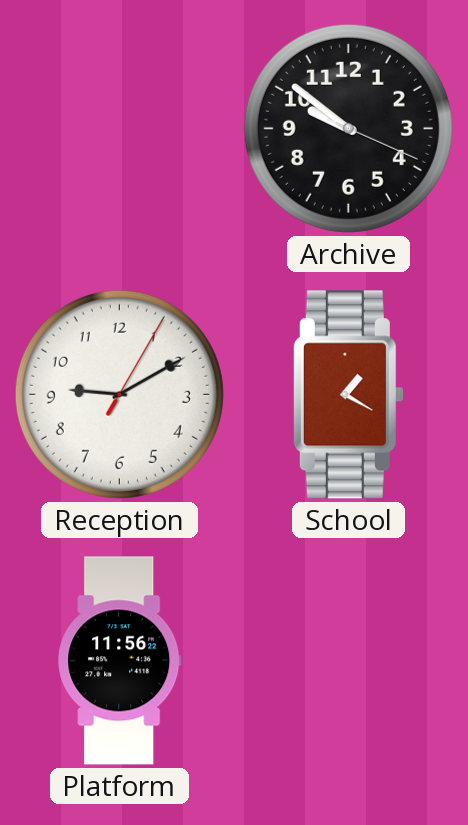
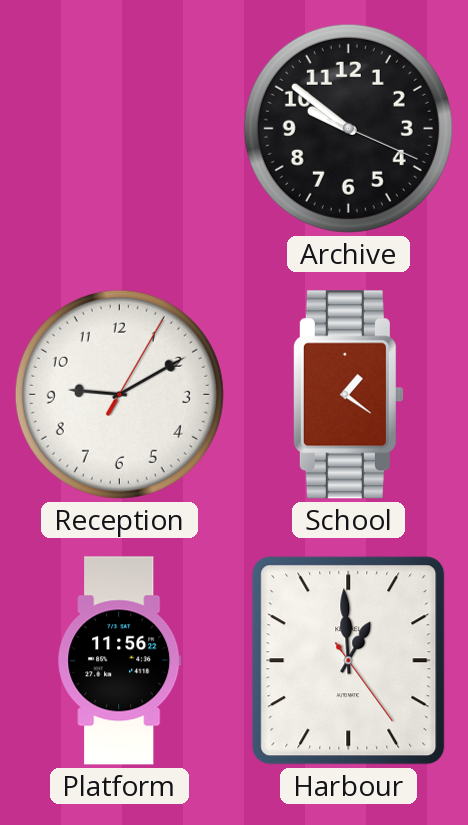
School: 1:20 -> 1:21 (348, 395)
Harbour: none -> 12:59 (349, 661)
